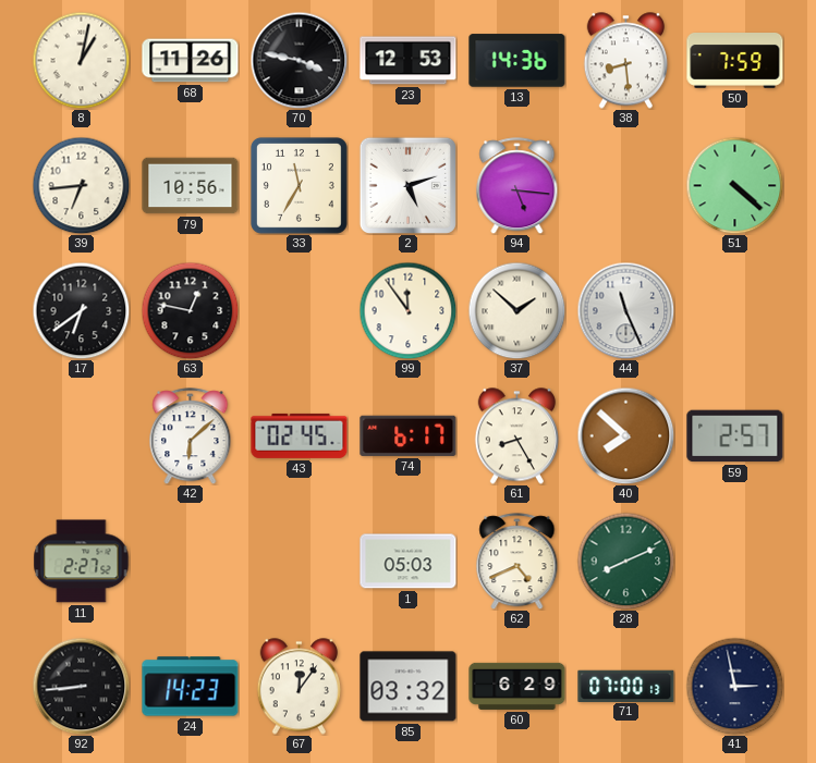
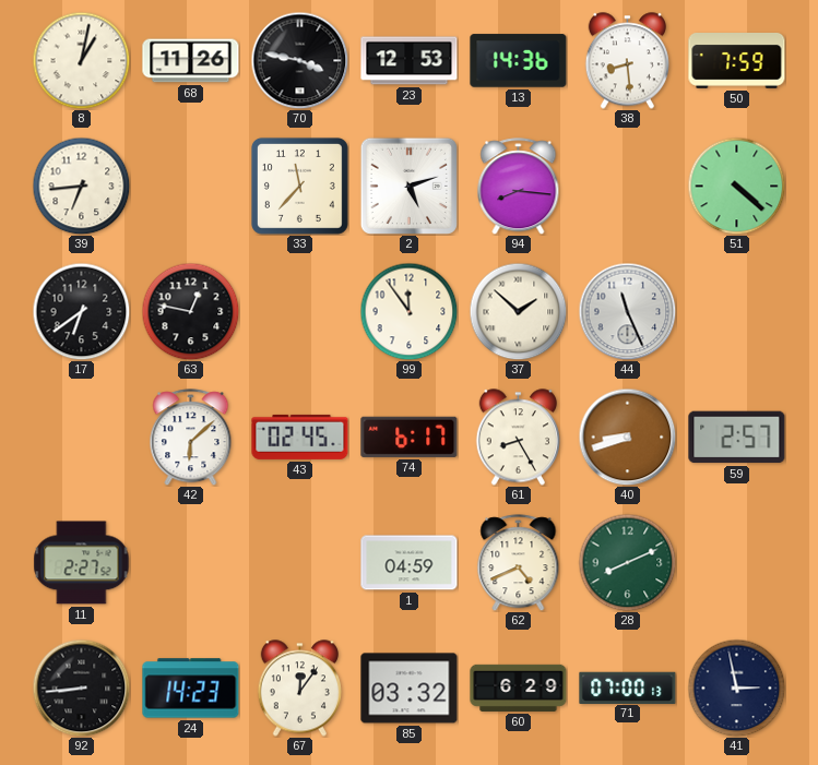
79: 10:56 -> none (191, 186)
33: 11:35 -> 11:37 (299, 186)
94: 5:16 -> 8:16 (519, 187)
40: 7:52 -> 8:42 (627, 437)
1: 05:03 -> 04:59 (410, 563)
